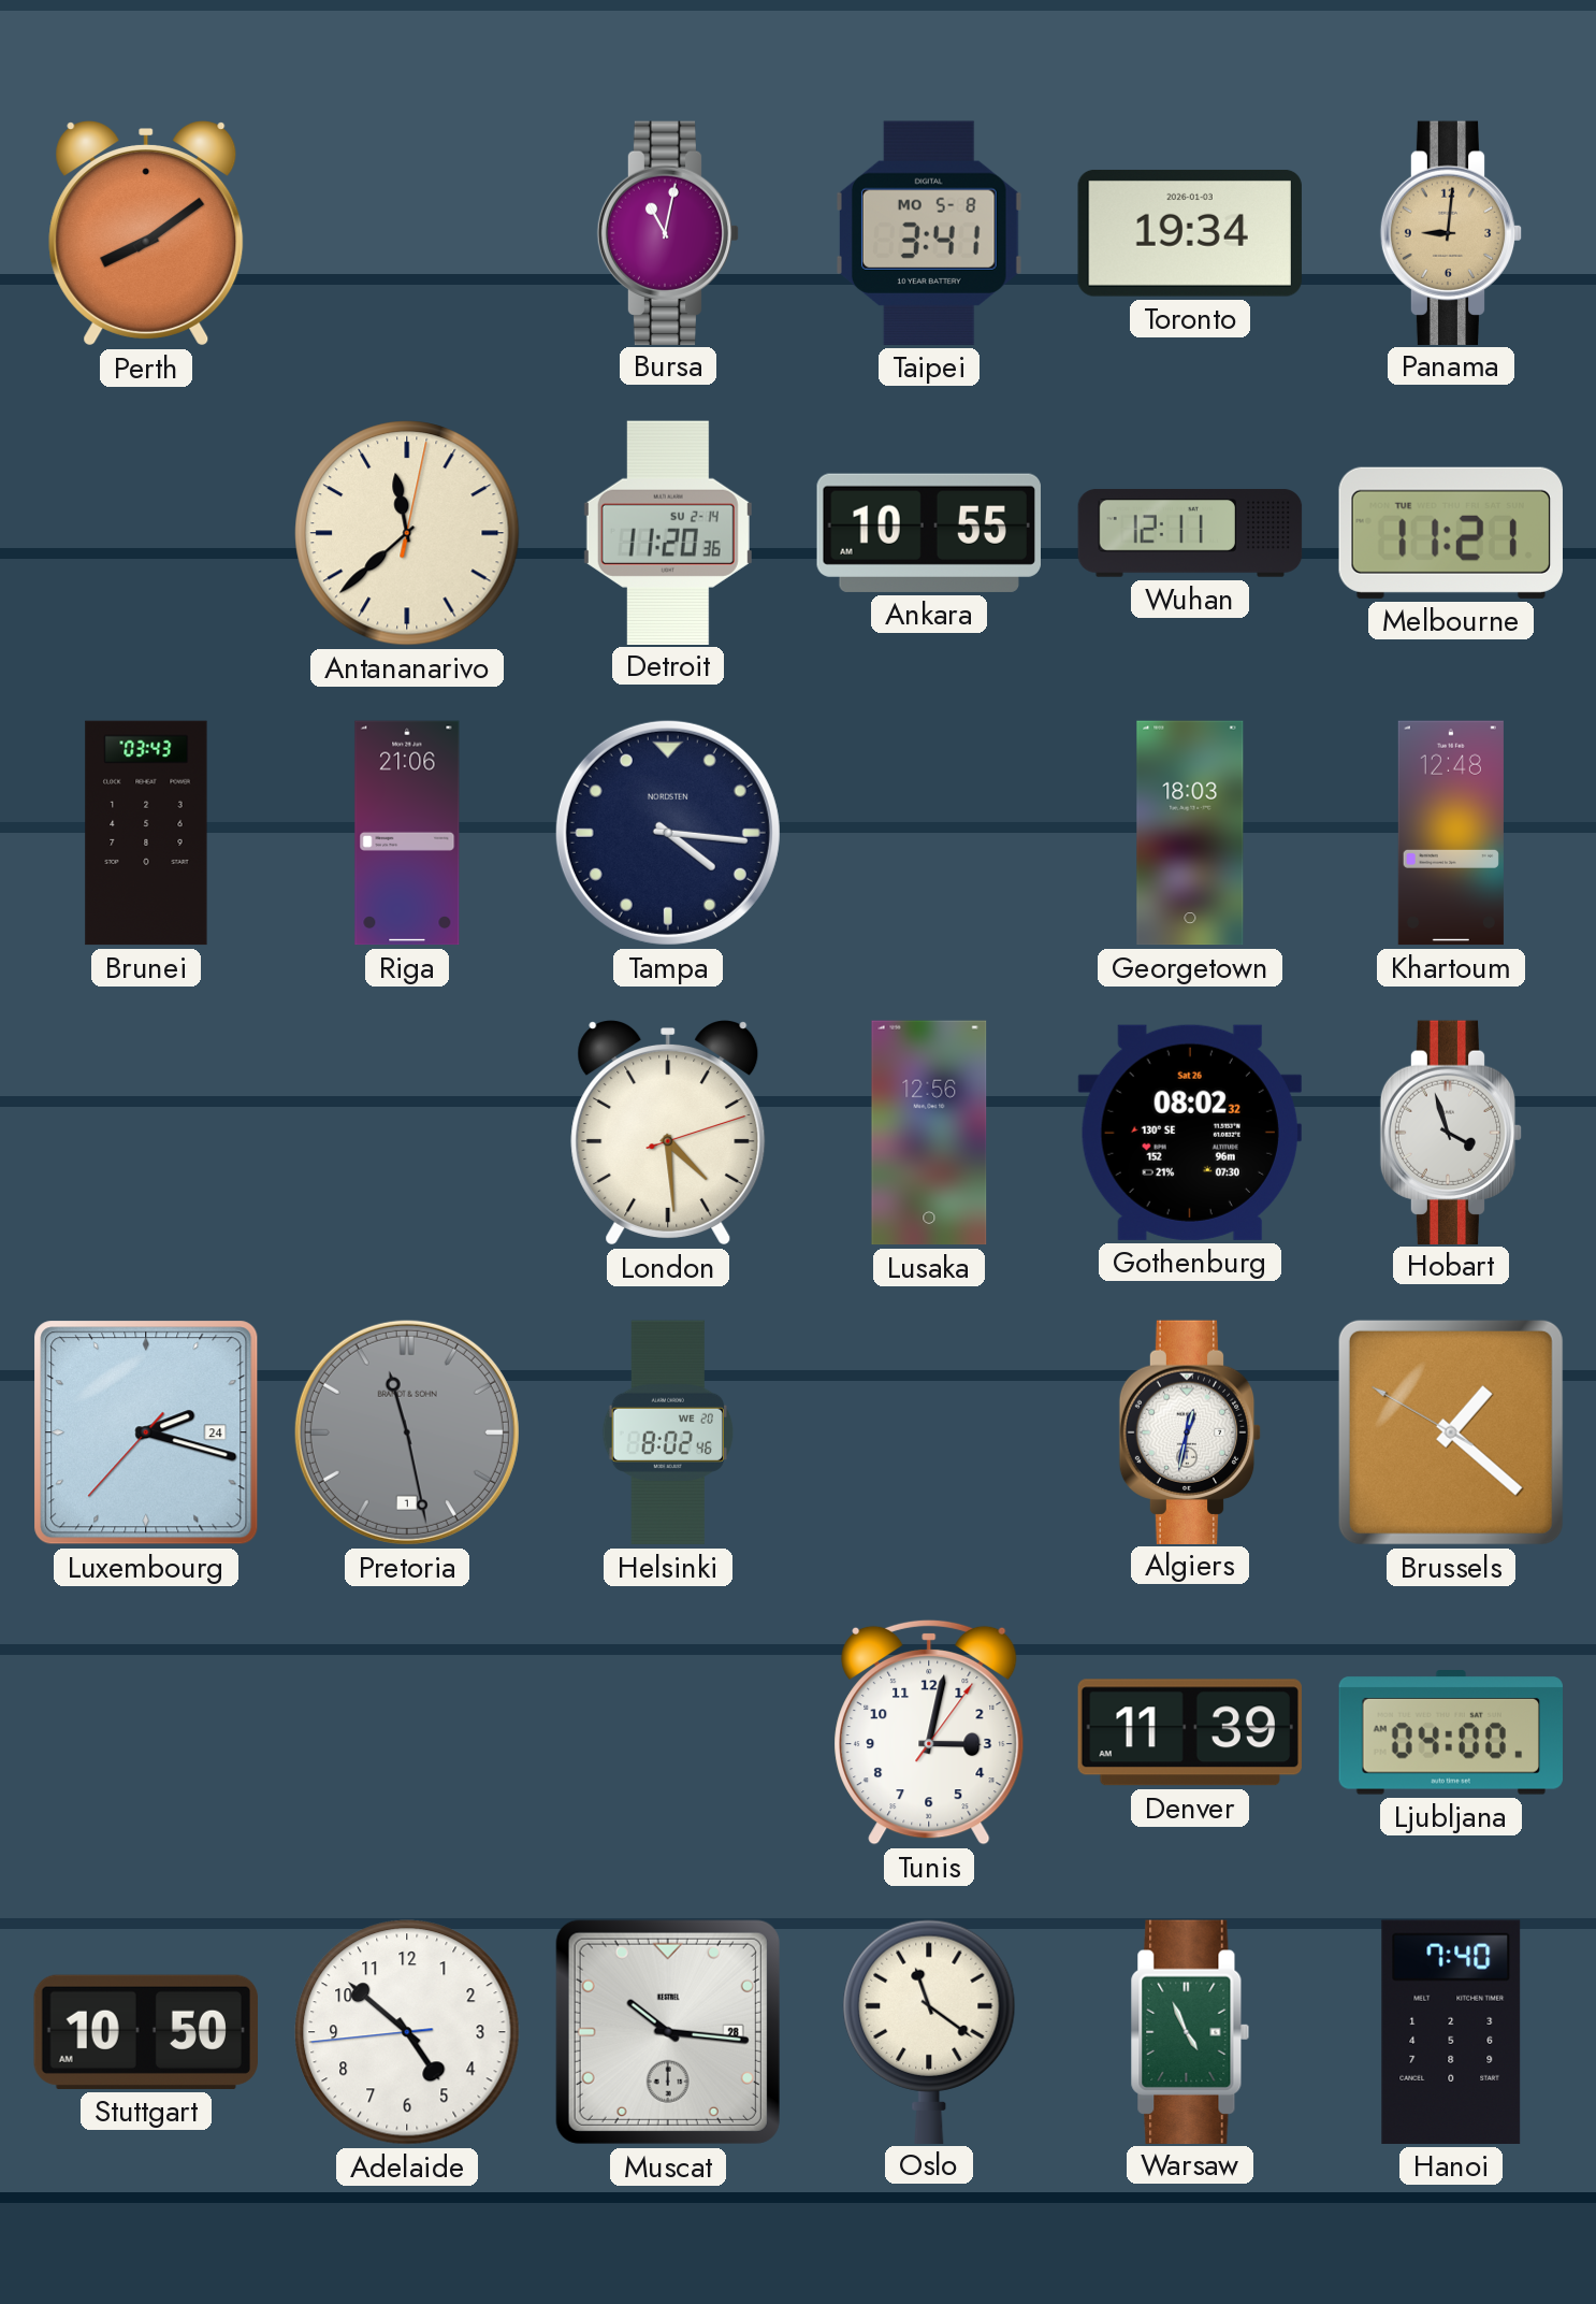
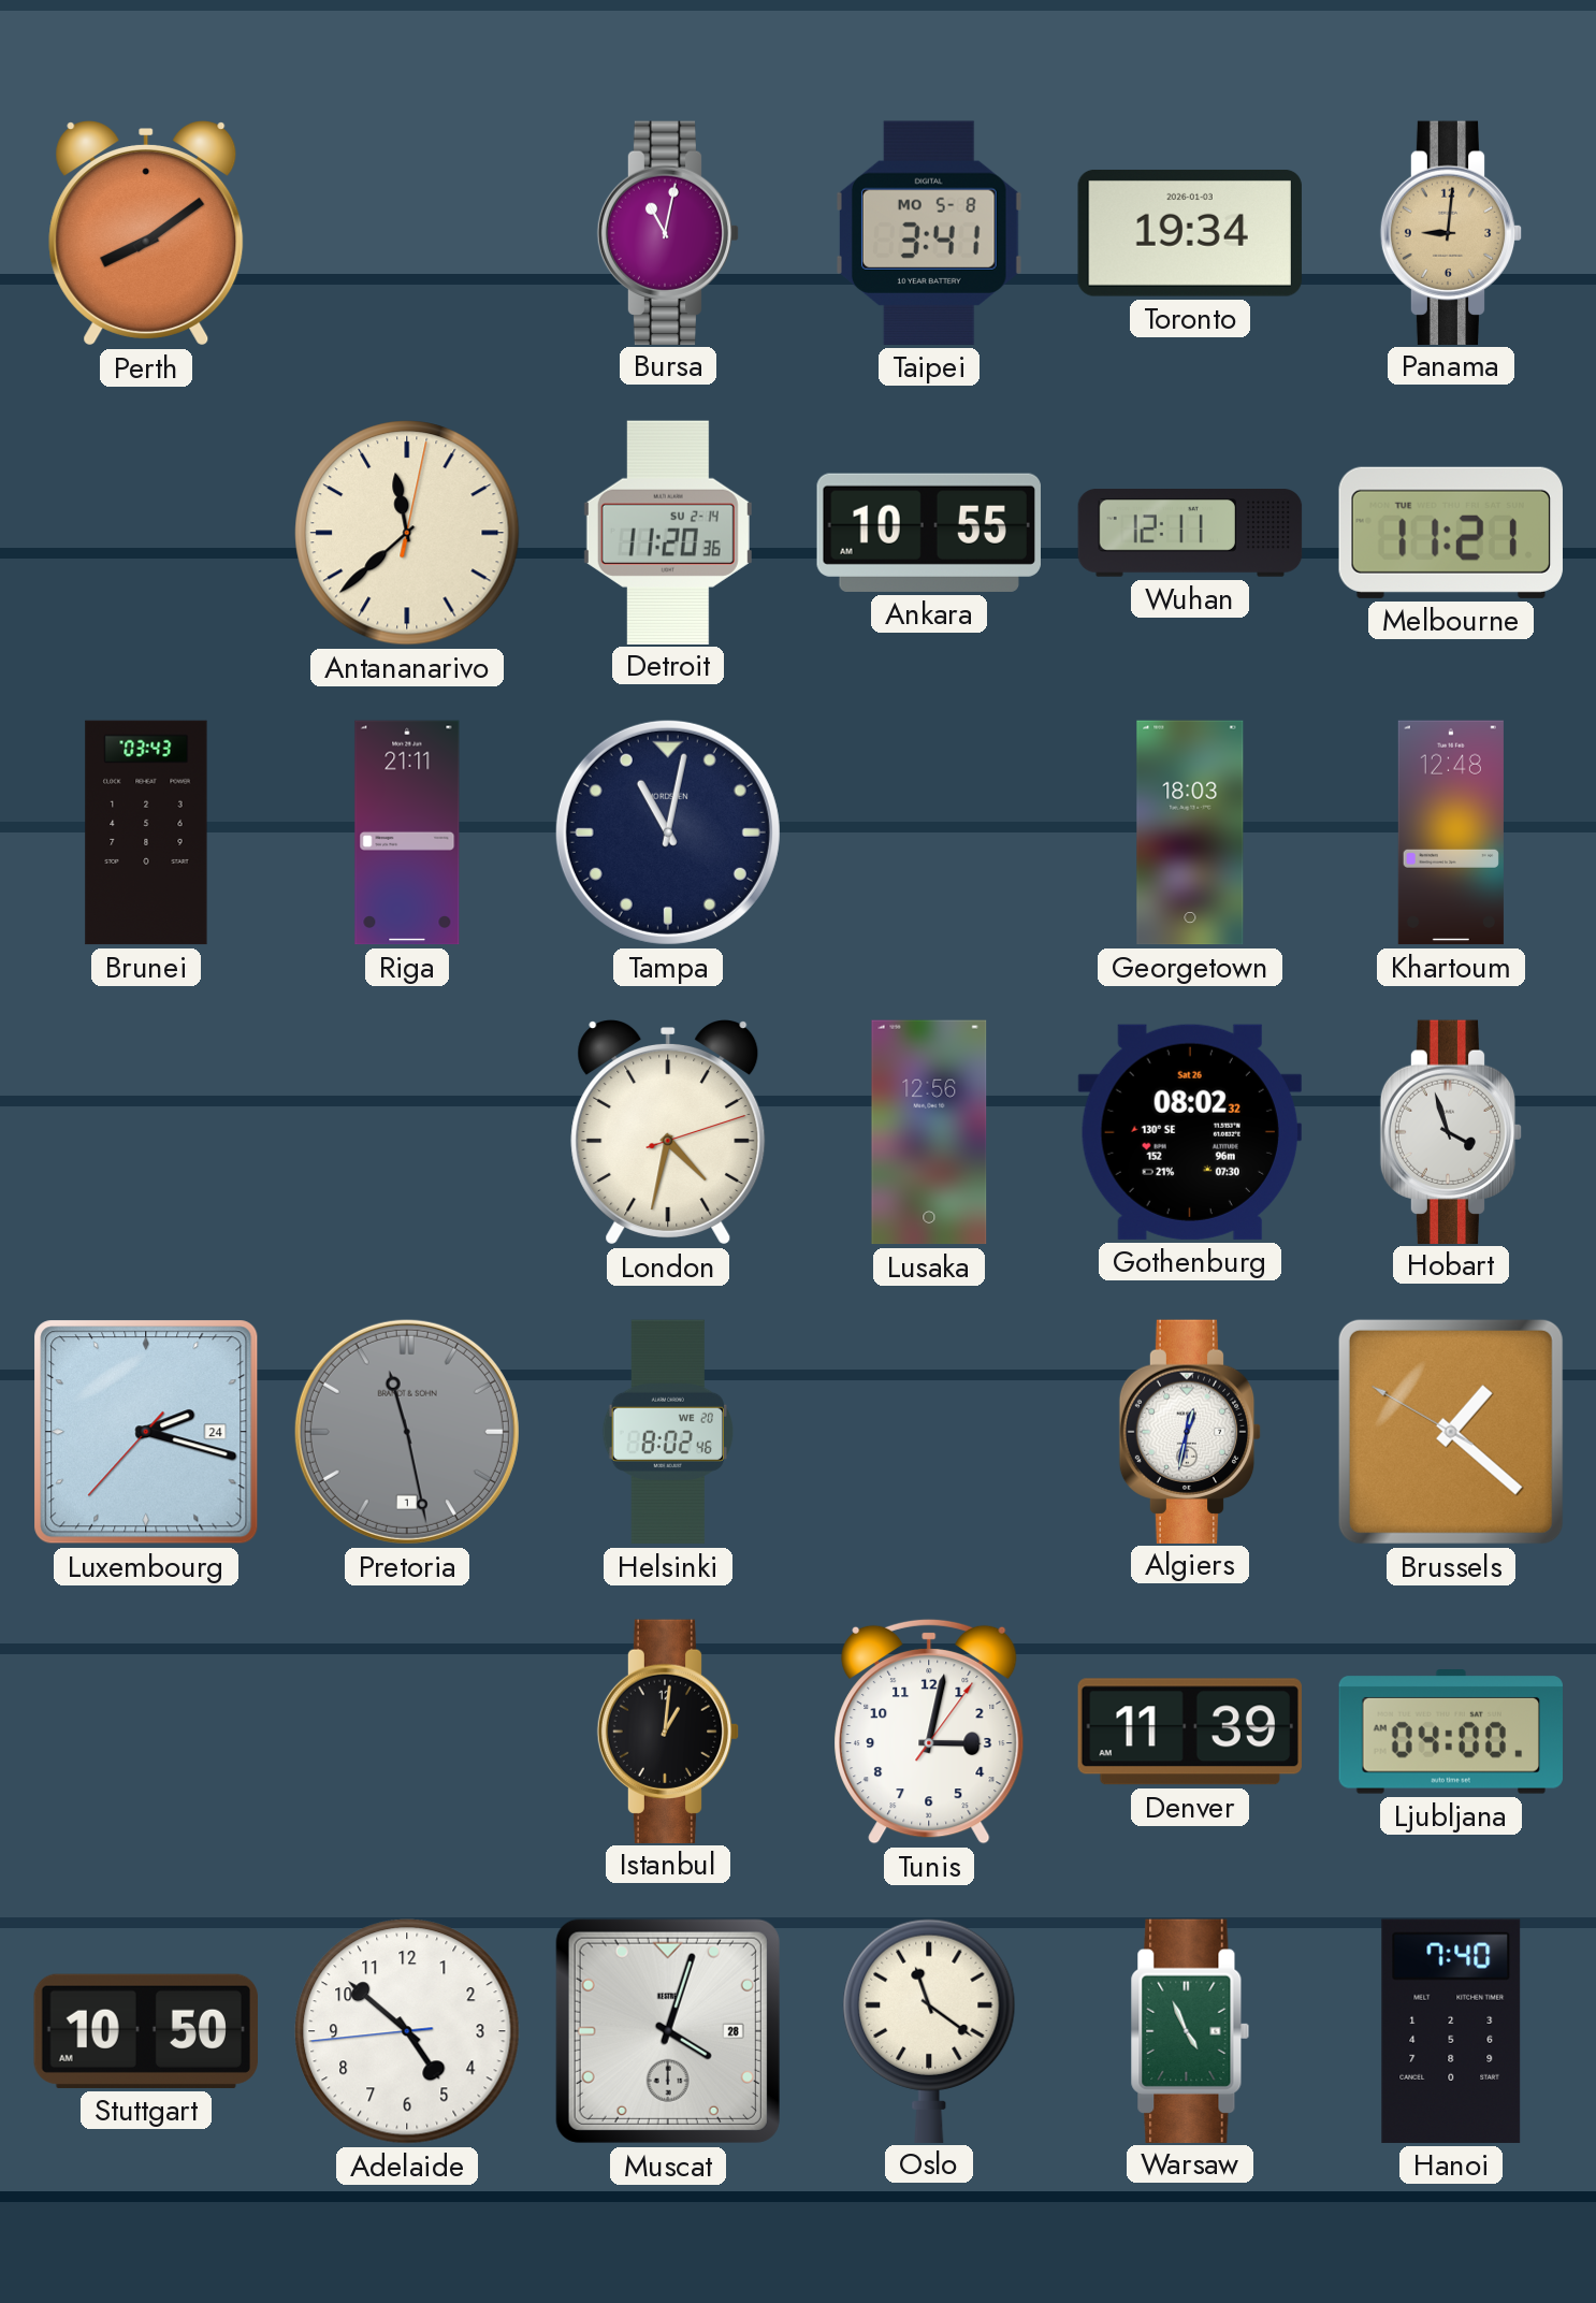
Riga: 21:06 -> 21:11 (407, 832)
Tampa: 4:16 -> 11:02 (668, 832)
London: 4:29 -> 4:32 (668, 1133)
Istanbul: none -> 1:01 (668, 1730)
Muscat: 10:16 -> 4:03 (668, 2031)
